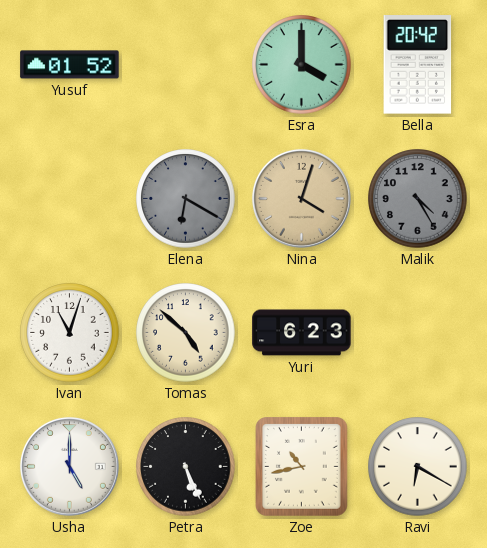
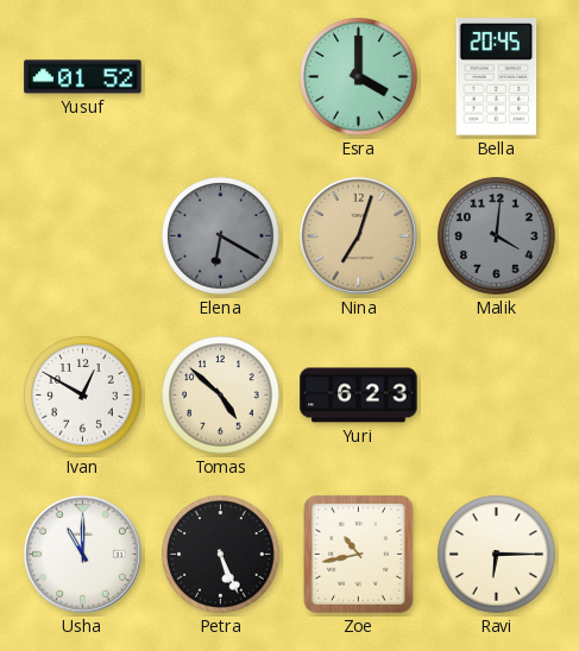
Bella: 20:42 -> 20:45 (497, 77)
Nina: 4:03 -> 7:03 (358, 235)
Malik: 4:25 -> 4:01 (497, 236)
Ivan: 11:03 -> 12:50 (83, 396)
Usha: 5:00 -> 11:00 (82, 554)
Ravi: 6:20 -> 6:15 (497, 555)
